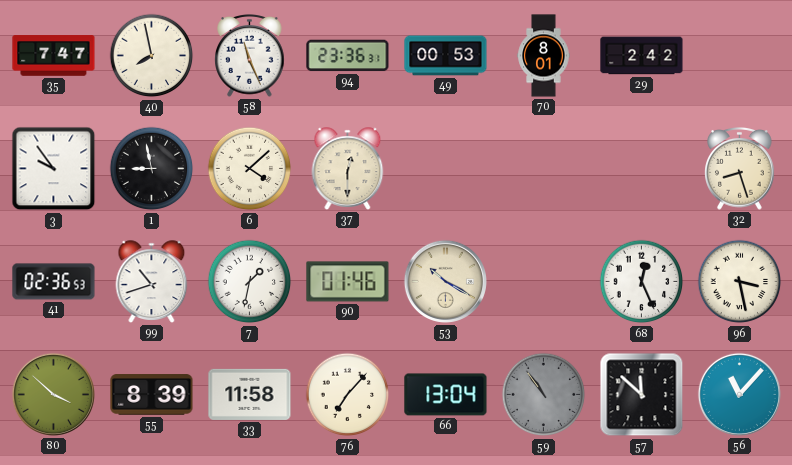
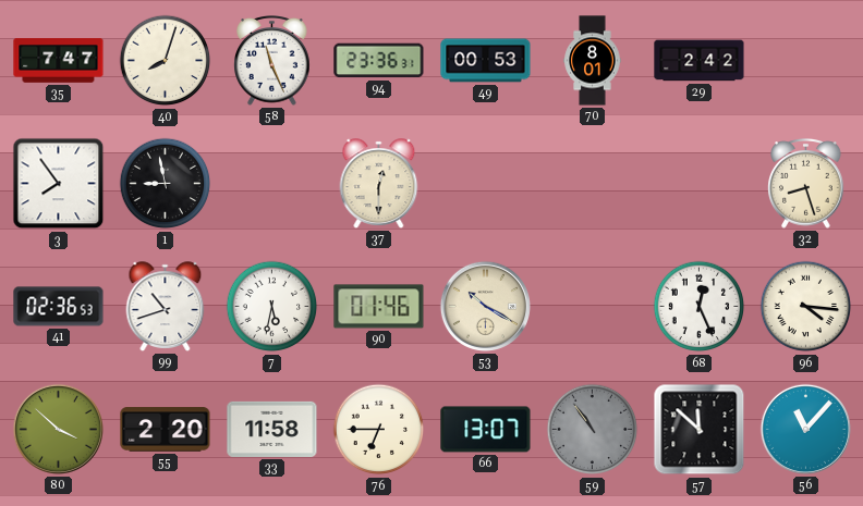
40: 7:58 -> 8:03 (166, 61)
3: 9:54 -> 7:54 (59, 184)
6: 4:08 -> none (250, 169)
7: 1:32 -> 5:32 (272, 307)
96: 3:28 -> 4:16 (806, 307)
55: 8:39 -> 2:20 (166, 430)
76: 7:07 -> 6:45 (379, 430)
66: 13:04 -> 13:07 (486, 430)
